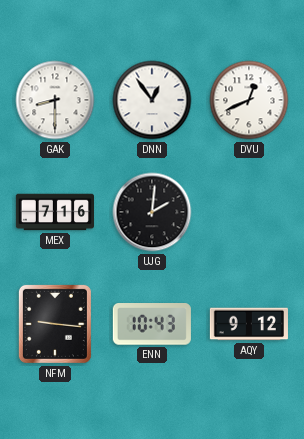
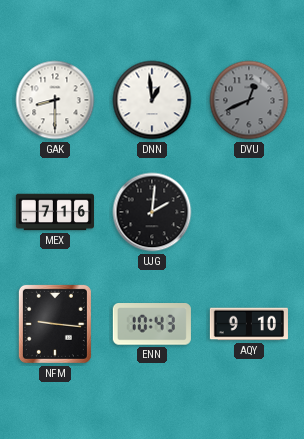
DNN: 12:54 -> 12:59 (152, 100)
DVU dial: white -> grey (249, 100)
AQY: 9:12 -> 9:10 (249, 324)
